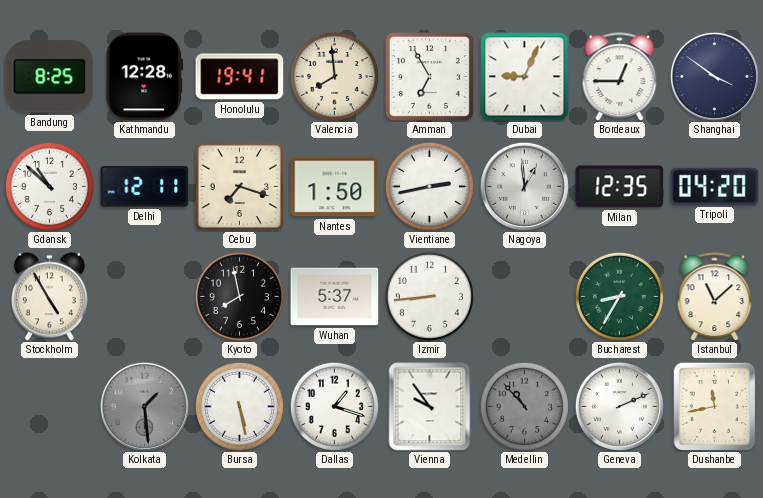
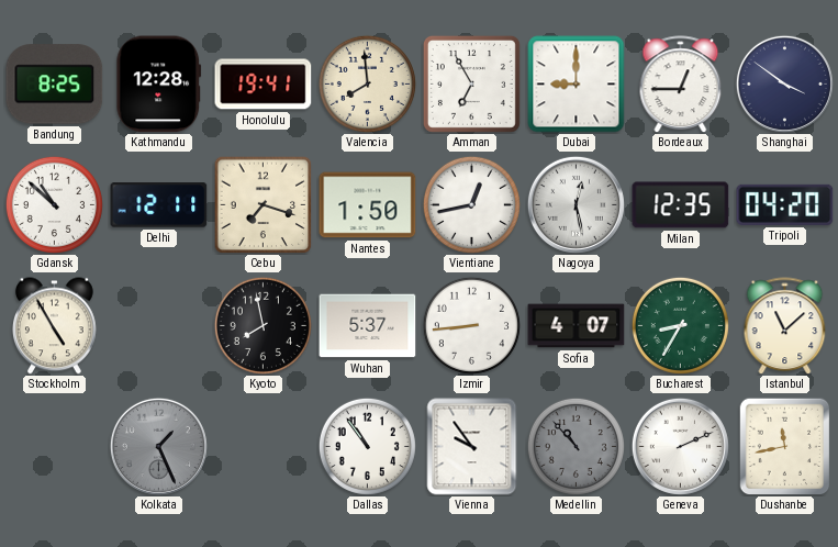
Dubai: 9:04 -> 9:00 (577, 85)
Vientiane: 2:43 -> 12:43 (471, 204)
Nagoya: 12:59 -> 12:28 (576, 204)
Sofia: none -> 4:07 (577, 326)
Kolkata: 1:29 -> 1:26 (158, 446)
Bursa: 5:28 -> none (239, 406)
Dallas: 1:18 -> 10:54 (367, 446)
